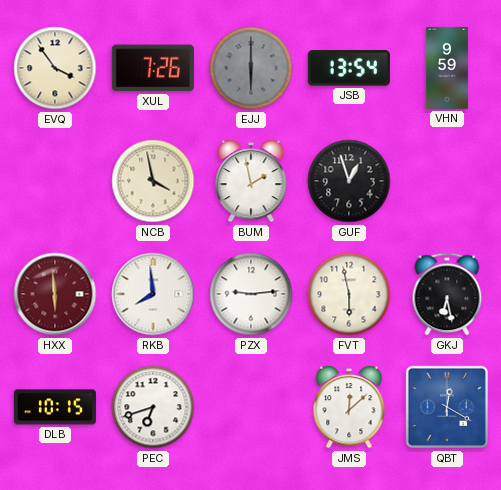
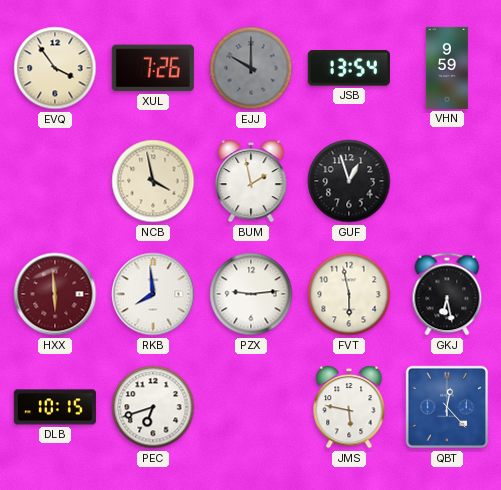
EJJ: 6:00 -> 10:00 (251, 68)
JMS: 12:08 -> 5:47 (349, 407)
QBT: 12:20 -> 12:23 (447, 407)
